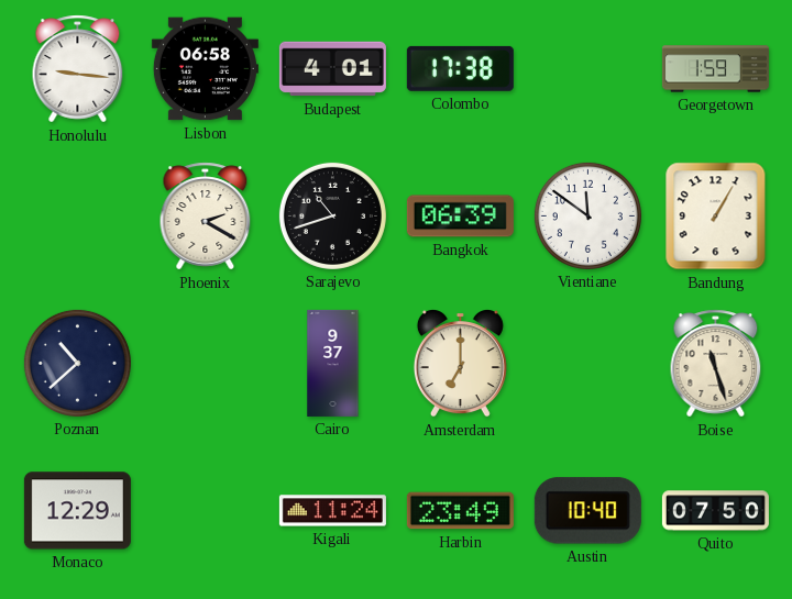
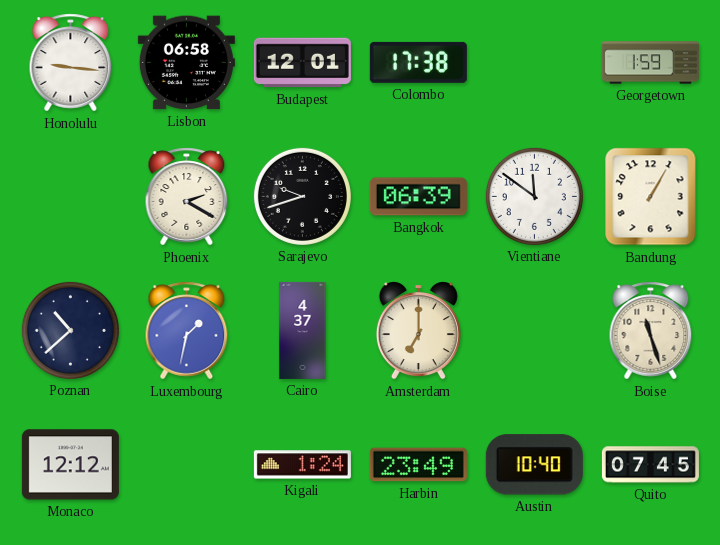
Budapest: 4:01 -> 12:01 (302, 63)
Sarajevo: 10:42 -> 9:42 (302, 196)
Luxembourg: none -> 1:32 (187, 331)
Cairo: 9:37 -> 4:37 (303, 330)
Monaco: 12:29 -> 12:12 (70, 465)
Kigali: 11:24 -> 1:24 (302, 465)
Quito: 07:50 -> 07:45 (650, 465)
